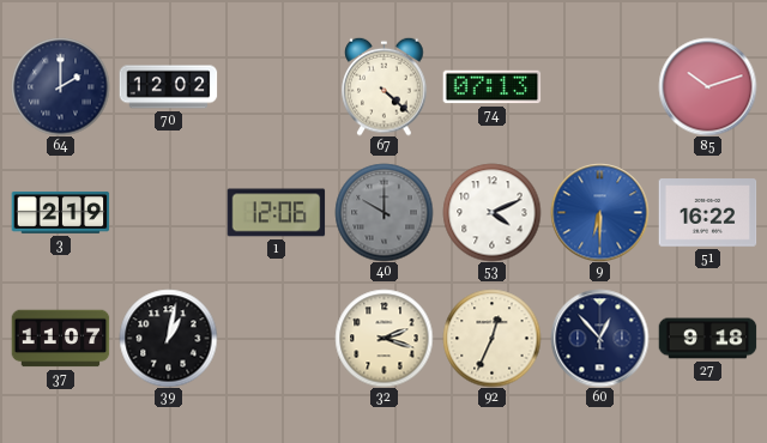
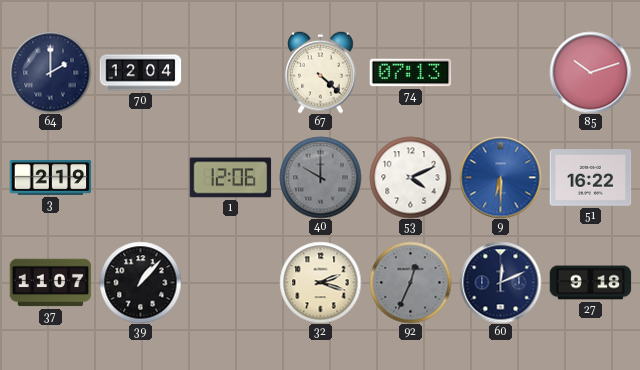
70: 12:02 -> 12:04 (140, 73)
39: 1:02 -> 1:07 (140, 282)
92 dial: cream -> grey (410, 282)
60: 12:53 -> 12:11 (500, 282)
